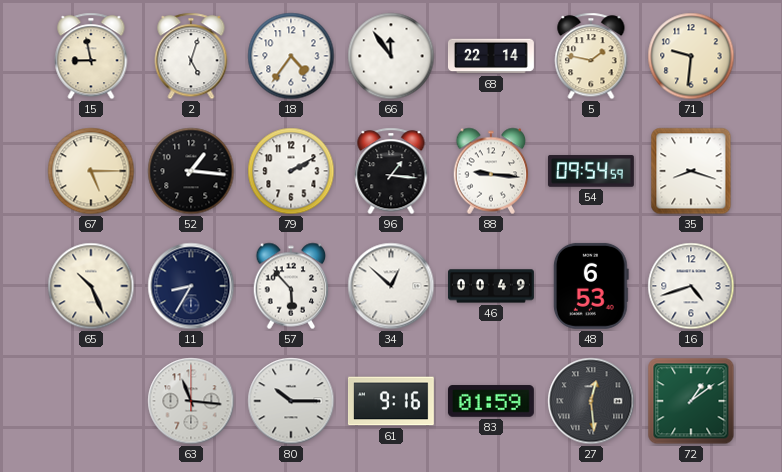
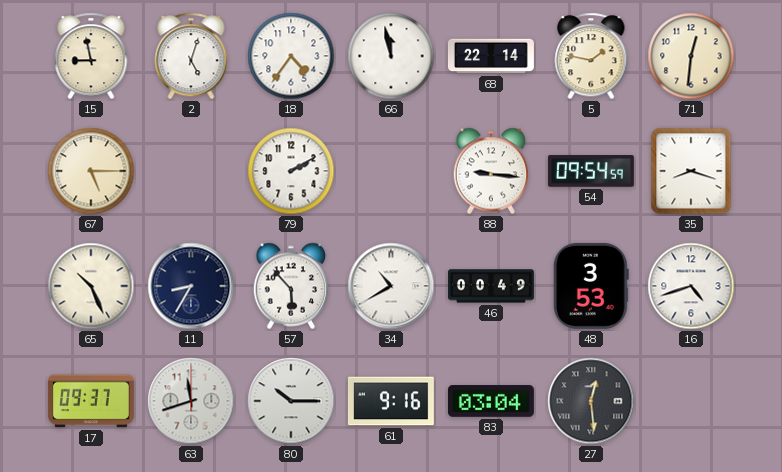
66: 11:54 -> 11:58 (391, 56)
71: 9:31 -> 12:31 (691, 56)
52: 1:16 -> none (191, 171)
96: 1:16 -> none (391, 171)
34: 12:52 -> 10:40 (391, 286)
48: 6:53 -> 3:53 (591, 286)
17: none -> 09:37 (91, 401)
63: 11:16 -> 11:42 (191, 401)
83: 01:59 -> 03:04 (491, 401)
72: 1:09 -> none (691, 401)
